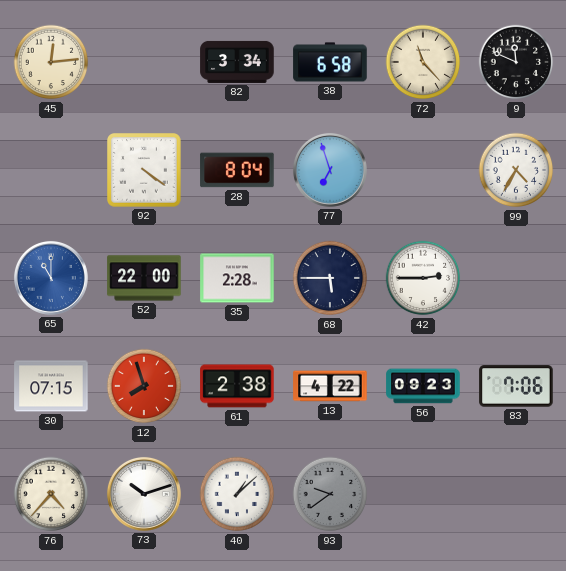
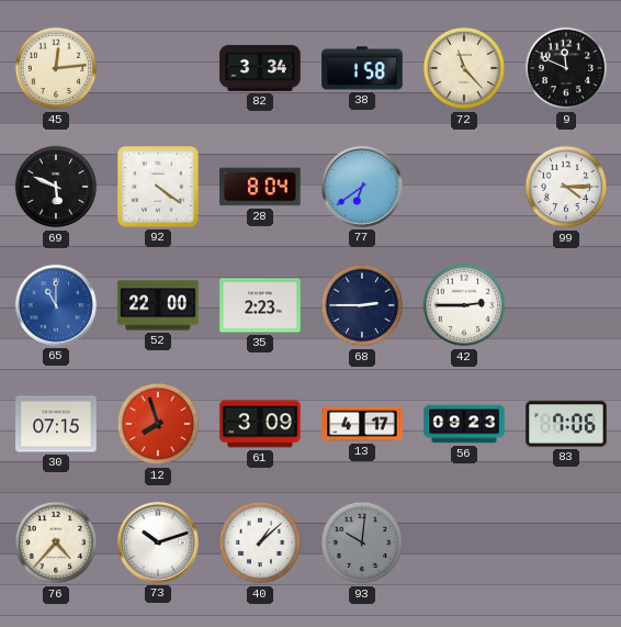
38: 6:58 -> 1:58 (362, 68)
69: none -> 5:49 (56, 187)
77: 6:57 -> 6:39 (362, 187)
99: 4:35 -> 4:15 (566, 187)
35: 2:28 -> 2:23 (260, 305)
68: 5:45 -> 2:45 (362, 305)
61: 2:38 -> 3:09 (260, 424)
13: 4:22 -> 4:17 (362, 424)
93: 9:39 -> 10:01 (362, 542)
